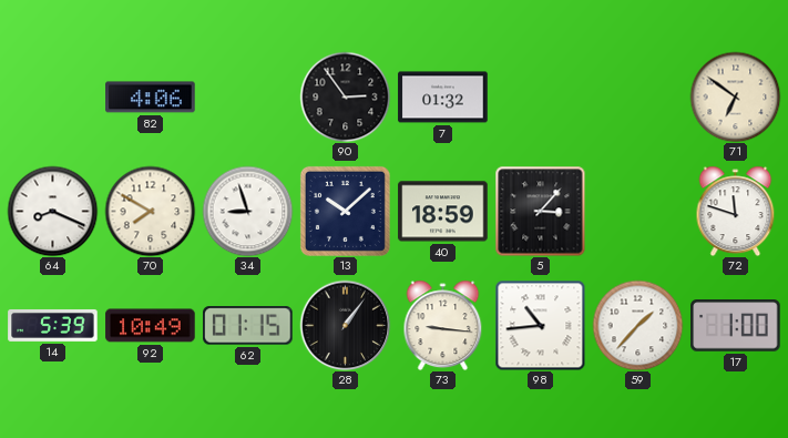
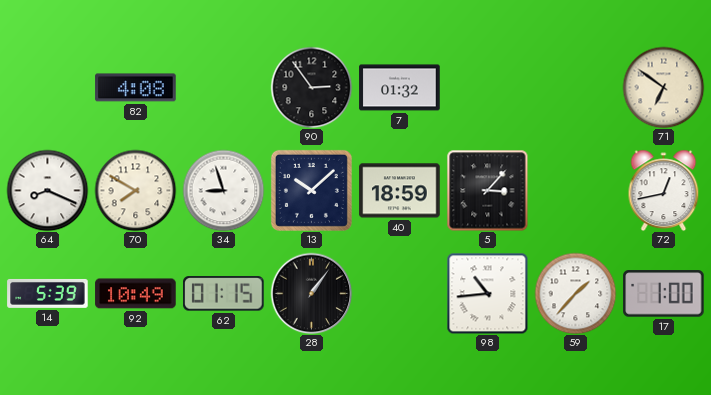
82: 4:06 -> 4:08 (136, 88)
72: 11:48 -> 12:43 (664, 190)
73: 9:16 -> none (443, 325)
